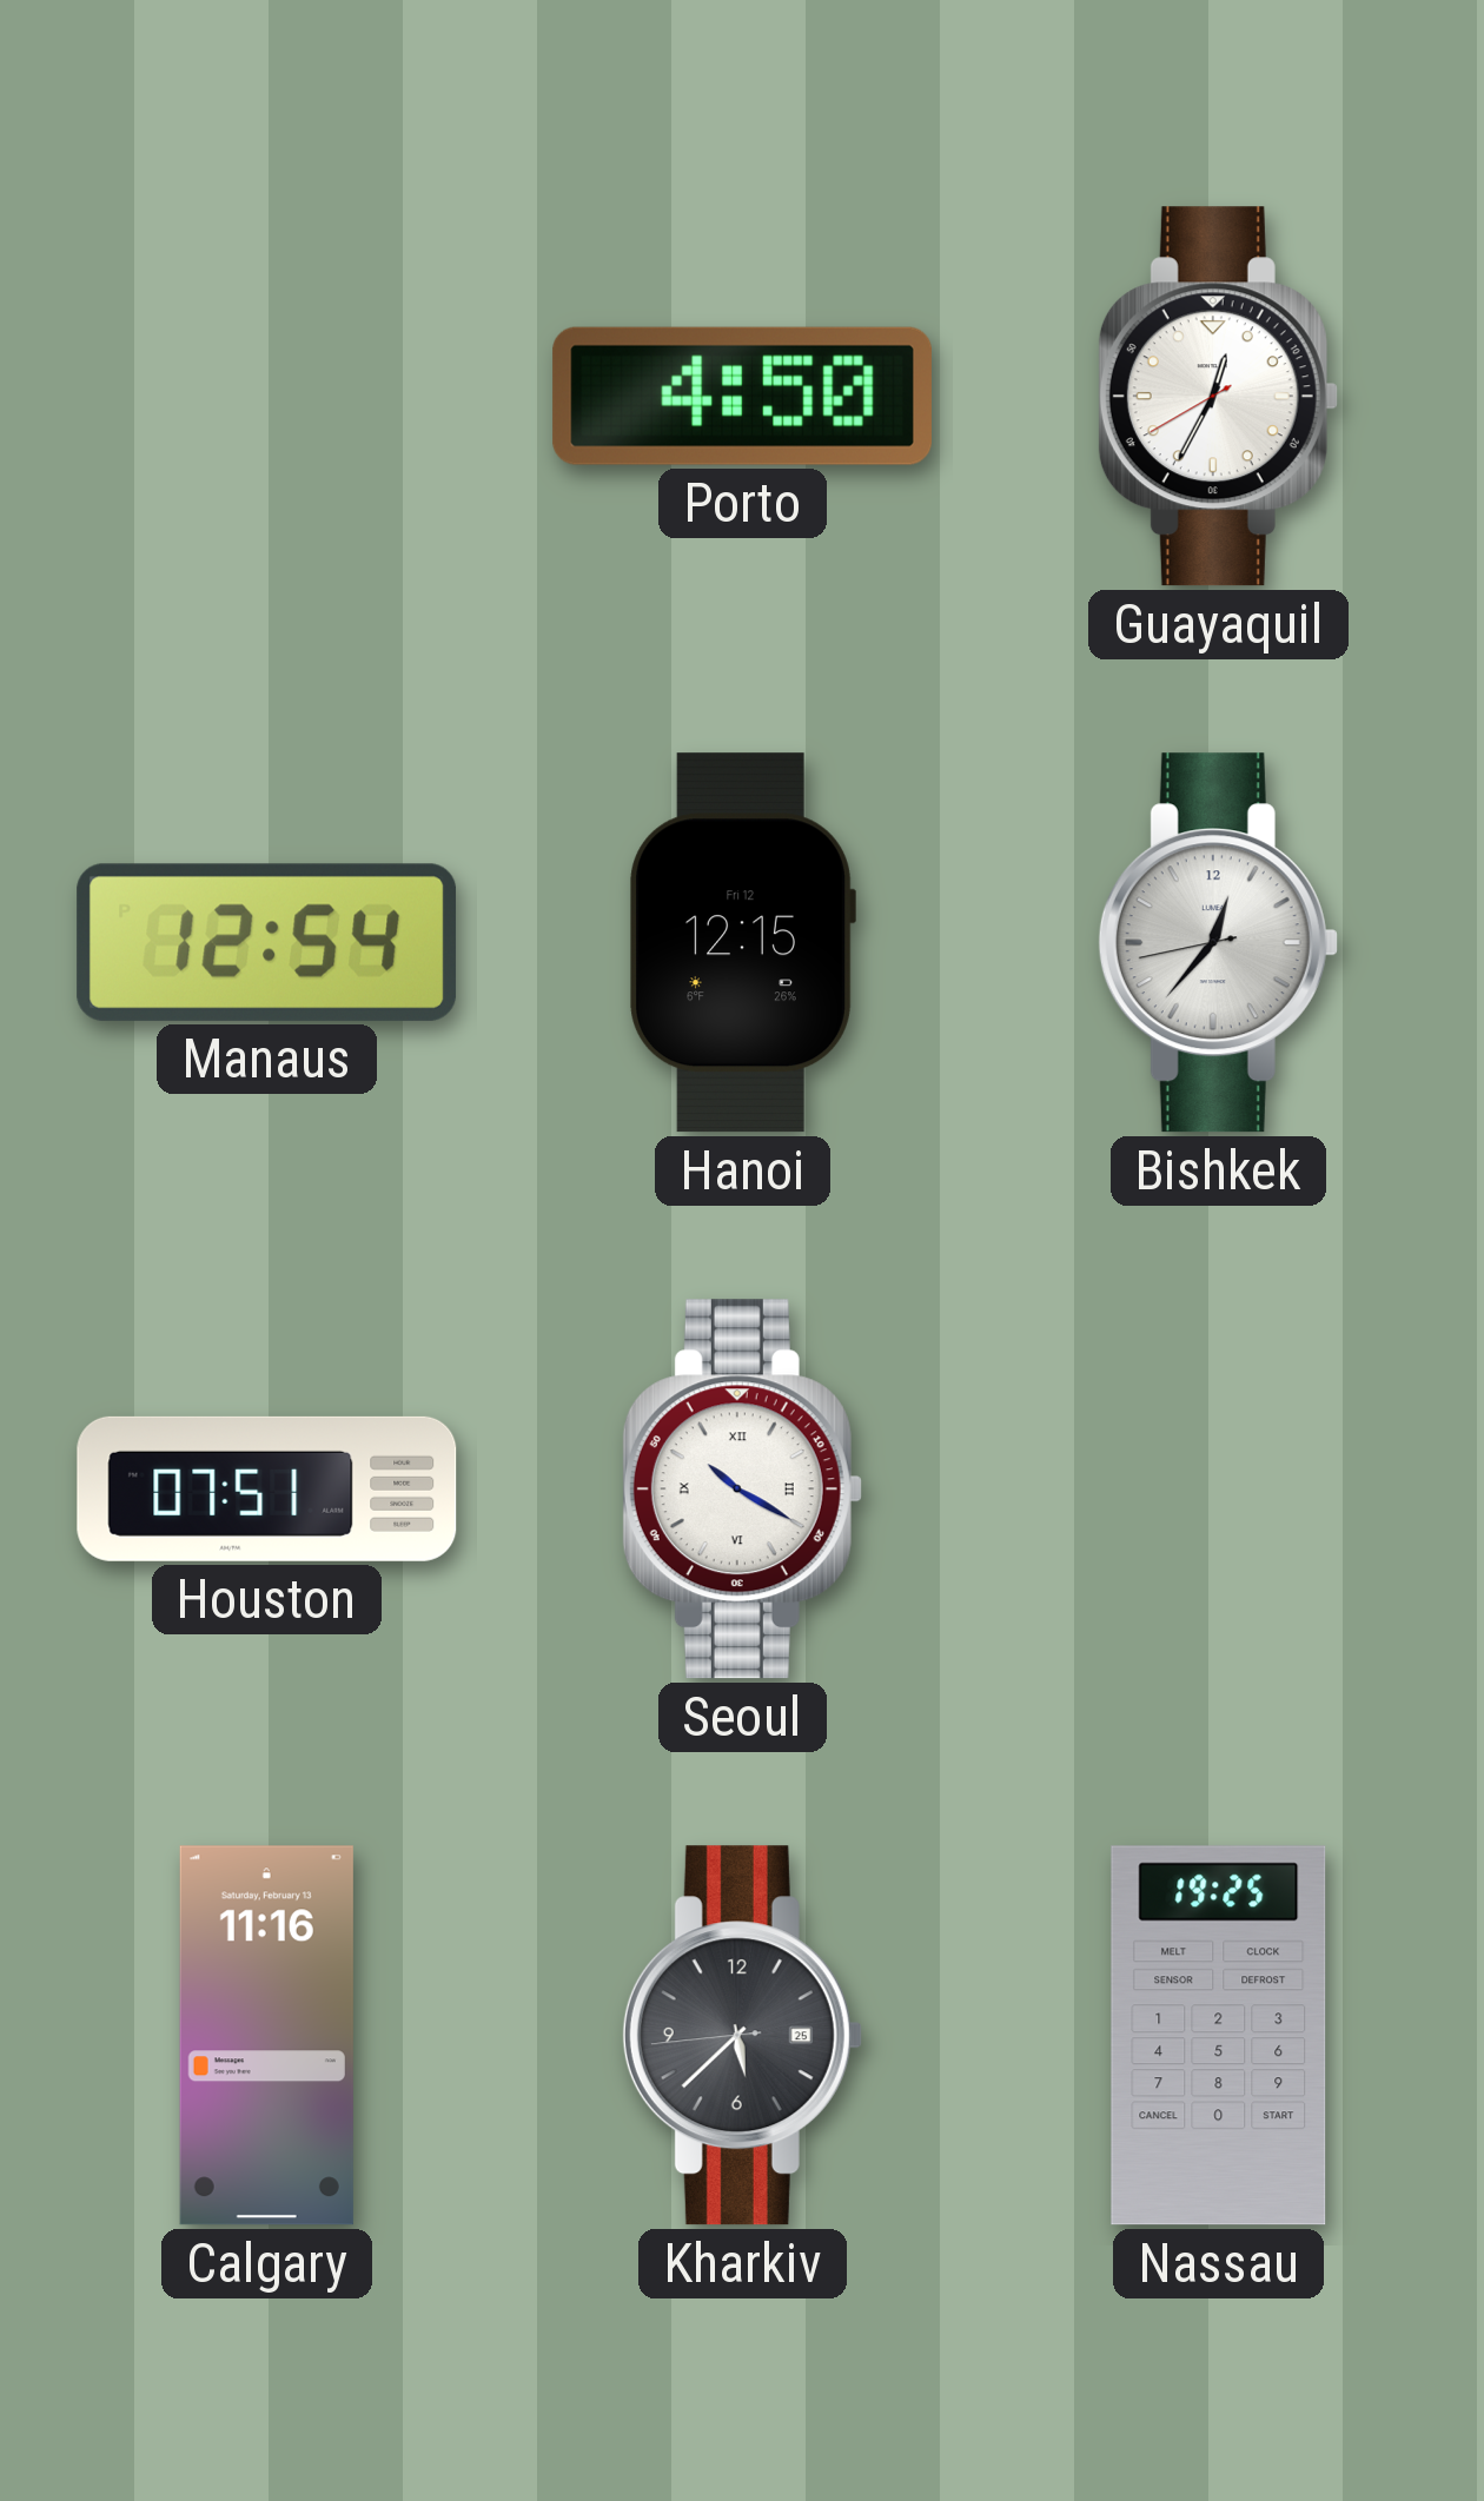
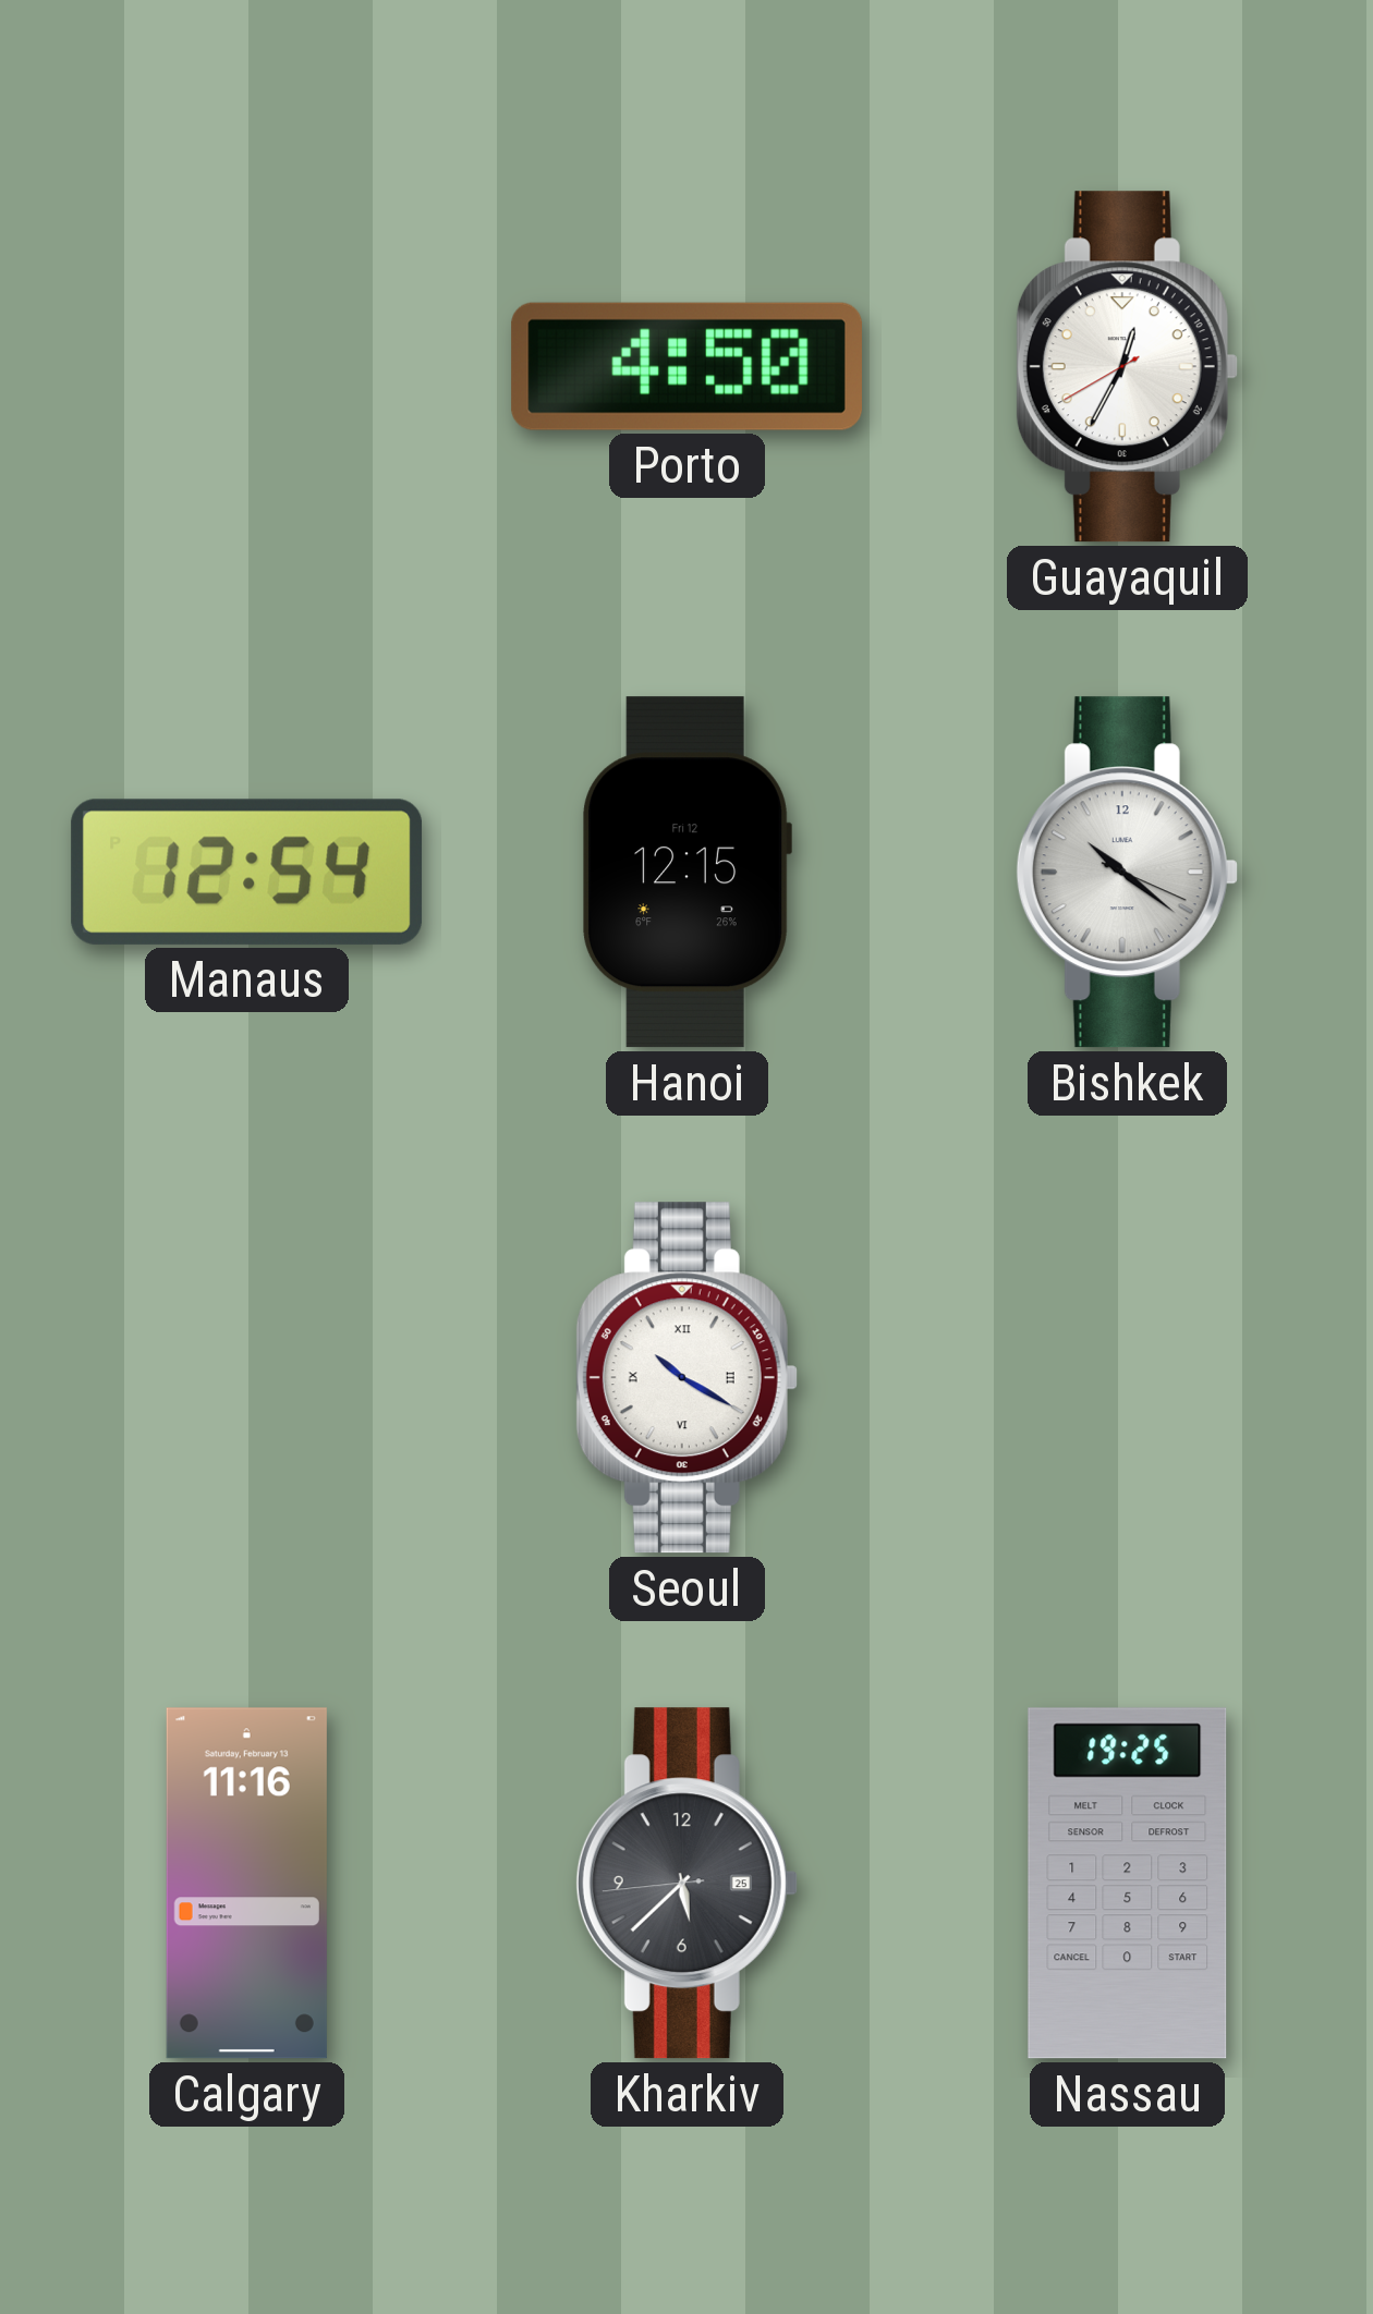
Bishkek: 12:36 -> 10:21 (1127, 873)
Houston: 07:51 -> none (267, 1488)
